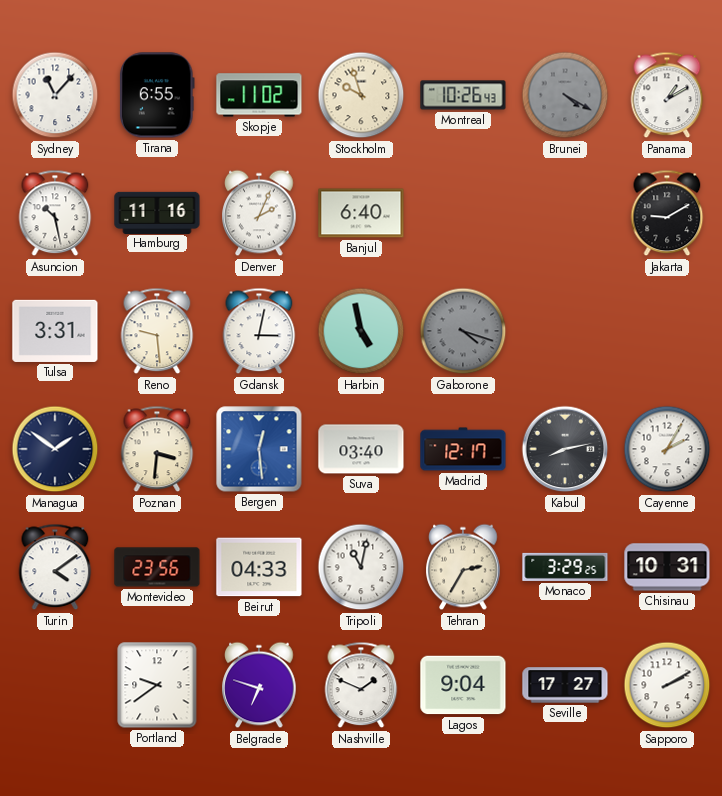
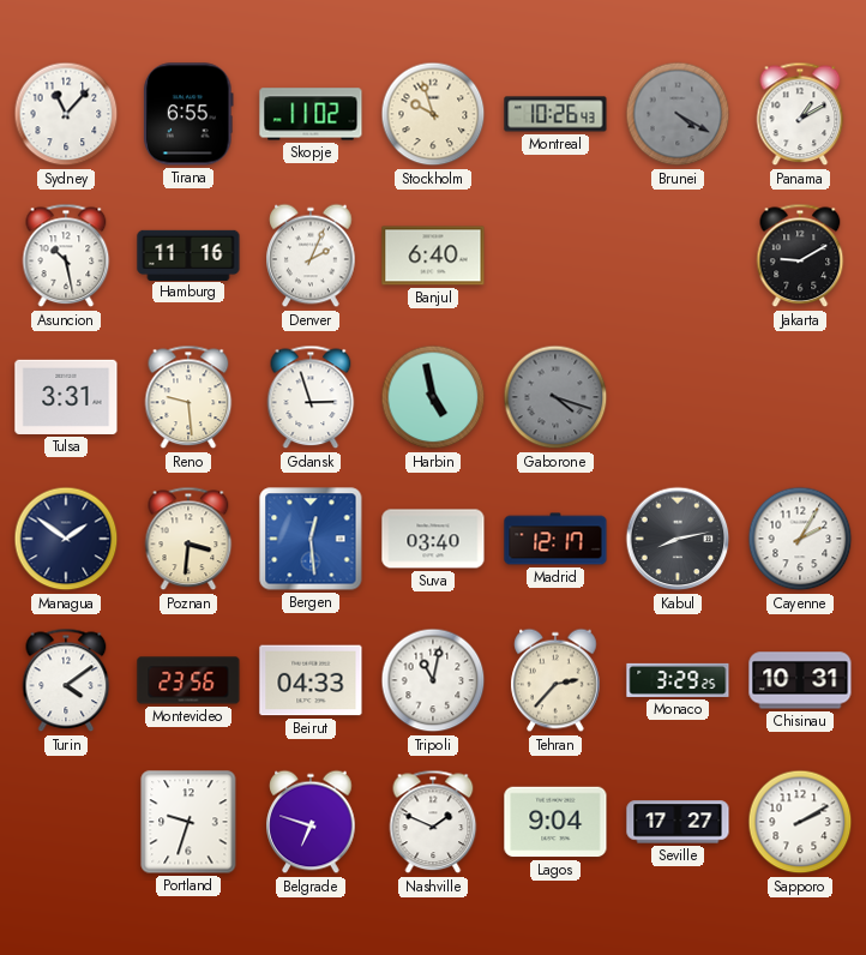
Gdansk: 3:02 -> 2:57 (311, 397)
Tehran: 2:35 -> 2:37 (555, 680)
Portland: 9:39 -> 9:33 (188, 822)
